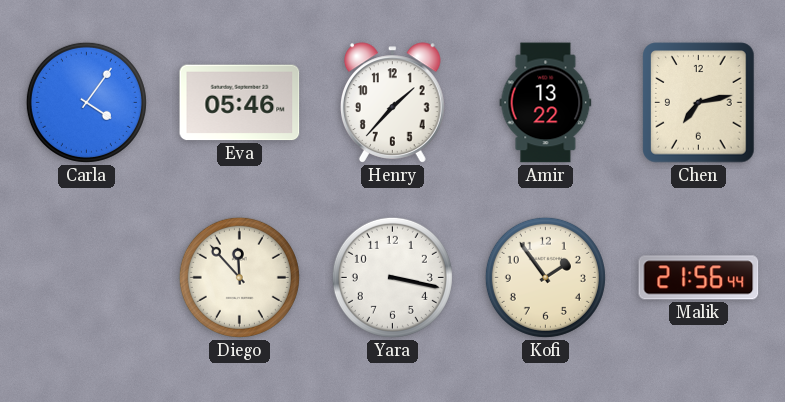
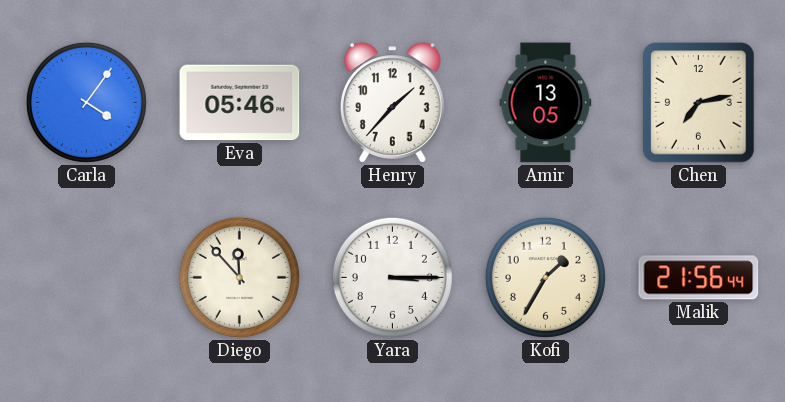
Amir: 13:22 -> 13:05 (546, 103)
Yara: 3:17 -> 3:15 (392, 277)
Kofi: 1:54 -> 1:35 (545, 277)
